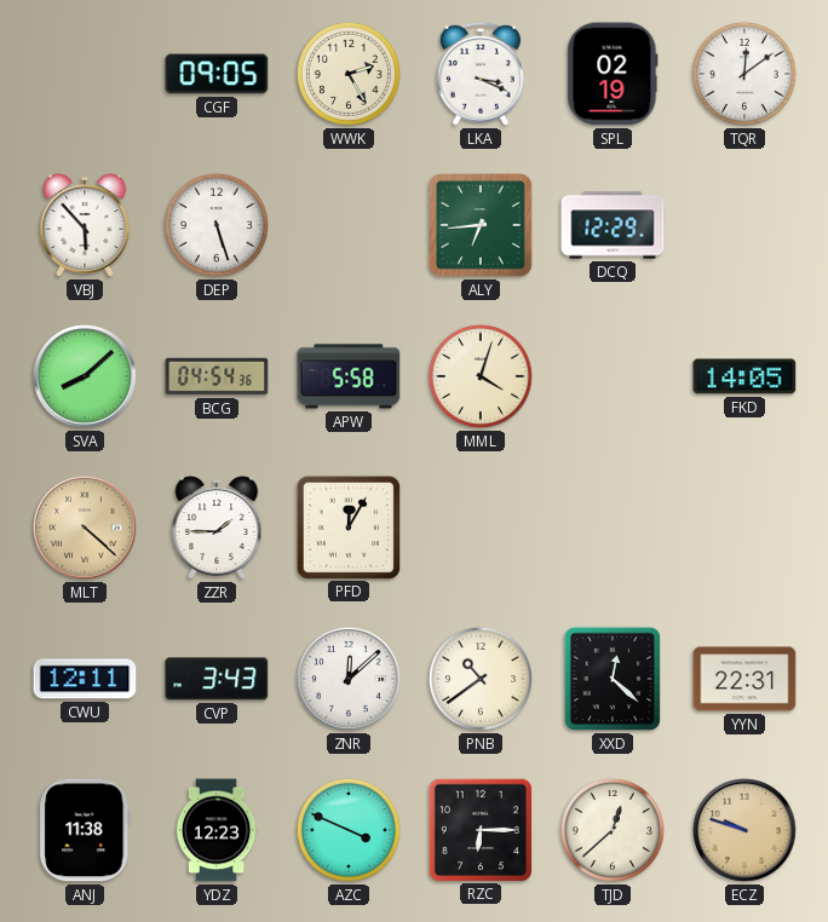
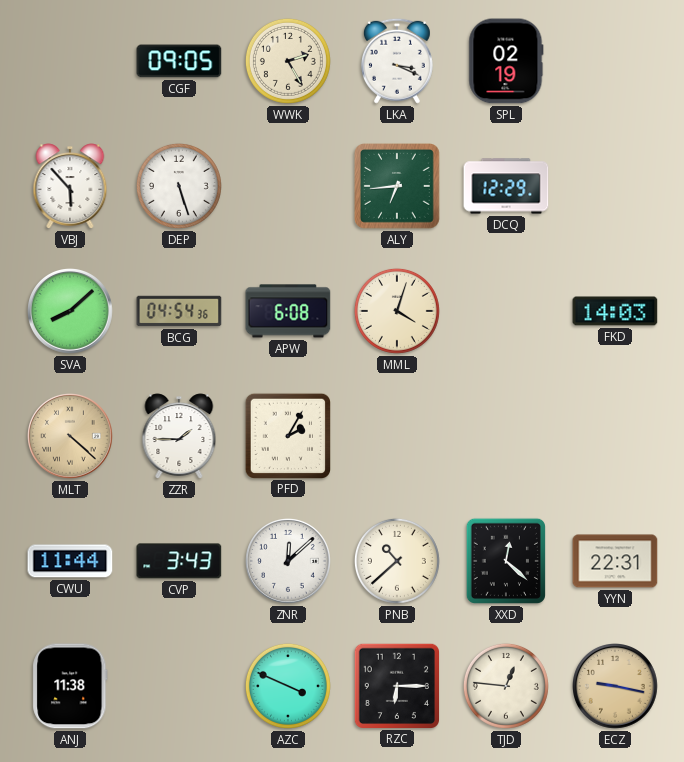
TQR: 12:09 -> none (744, 74)
APW: 5:58 -> 6:08 (288, 311)
FKD: 14:05 -> 14:03 (615, 311)
PFD: 12:05 -> 2:05 (287, 435)
CWU: 12:11 -> 11:44 (70, 561)
PNB: 10:39 -> 10:38 (397, 561)
YDZ: 12:23 -> none (217, 830)
TJD: 12:38 -> 12:46 (506, 686)
ECZ: 9:48 -> 9:17 (616, 687)
